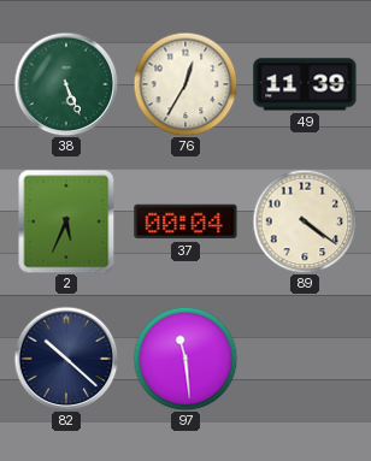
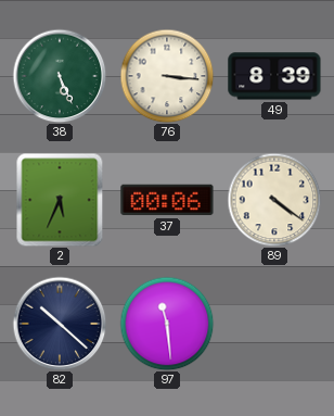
76: 12:35 -> 3:16 (167, 76)
49: 11:39 -> 8:39 (274, 76)
37: 00:04 -> 00:06 (167, 200)
